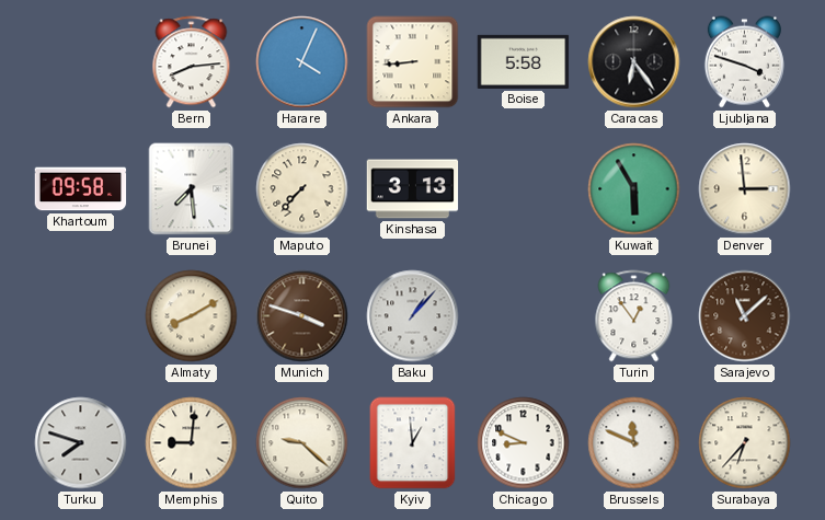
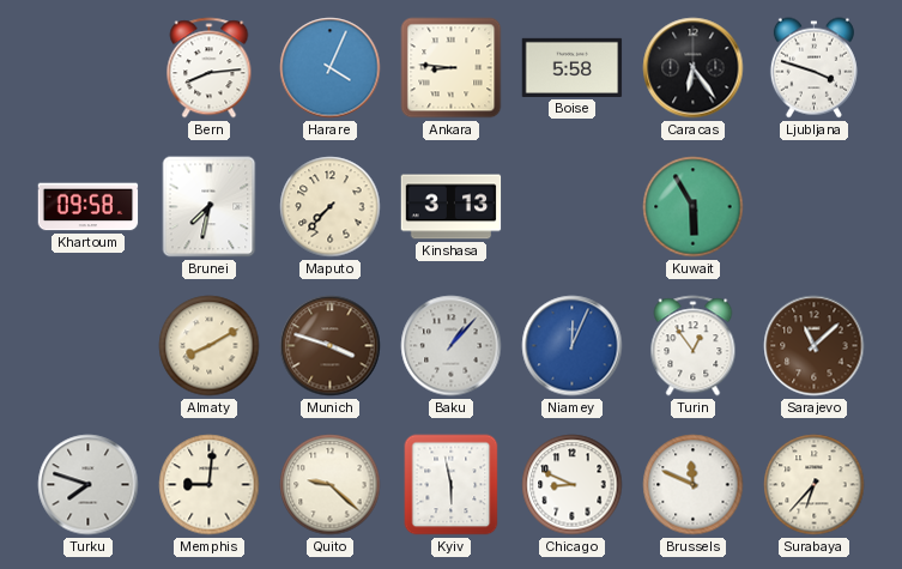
Ankara: 8:44 -> 8:46 (452, 68)
Brunei: 7:29 -> 7:32 (210, 207)
Denver: 2:59 -> none (745, 189)
Niamey: none -> 12:04 (573, 346)
Kyiv: 12:59 -> 5:58 (452, 485)
